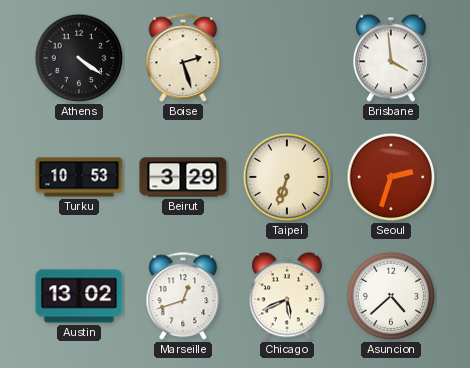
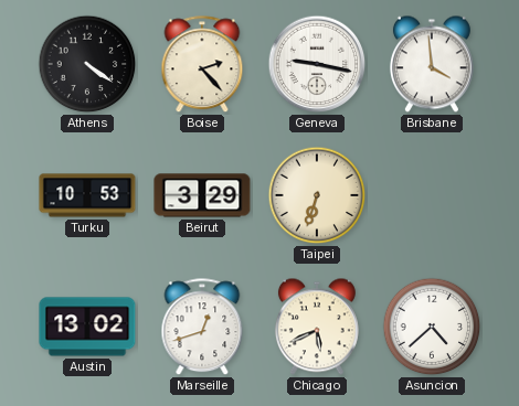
Boise: 2:27 -> 2:23 (202, 65)
Geneva: none -> 9:17 (317, 64)
Seoul: 2:33 -> none (391, 177)
